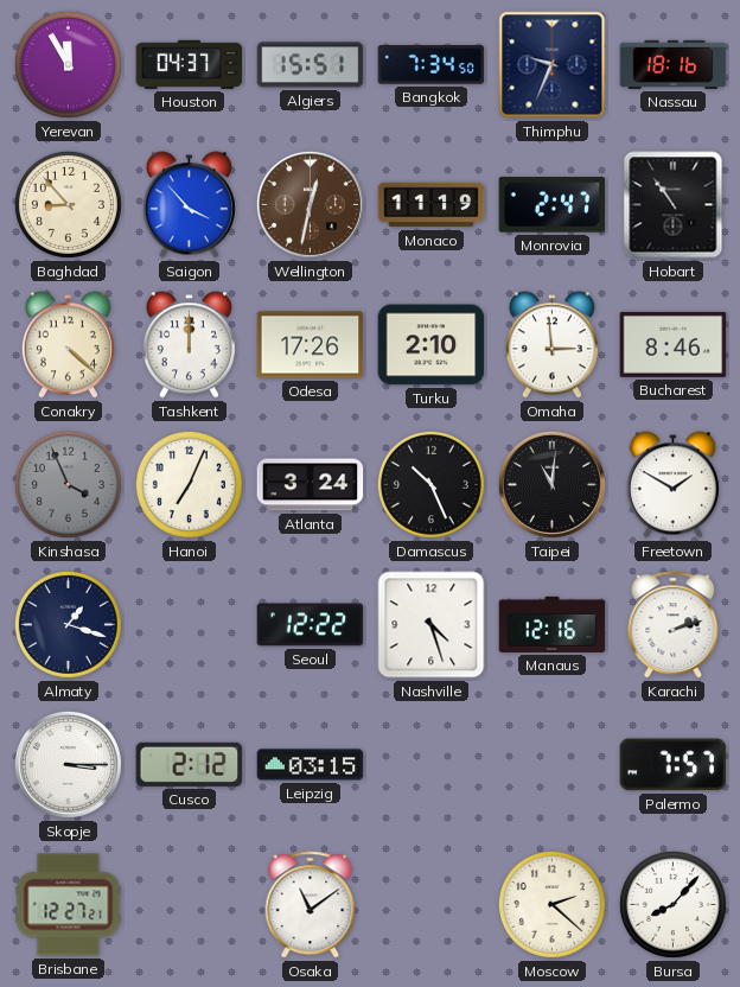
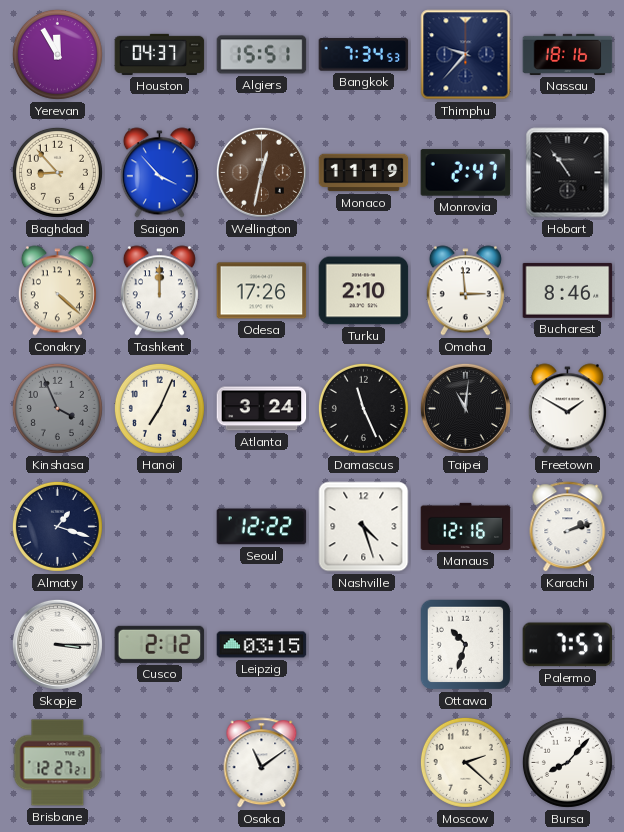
Bangkok: 7:34:50 -> 7:34:53 (364, 55)
Thimphu: 9:34 -> 9:37 (466, 55)
Damascus: 10:26 -> 11:26 (363, 408)
Ottawa: none -> 10:33 (466, 645)
